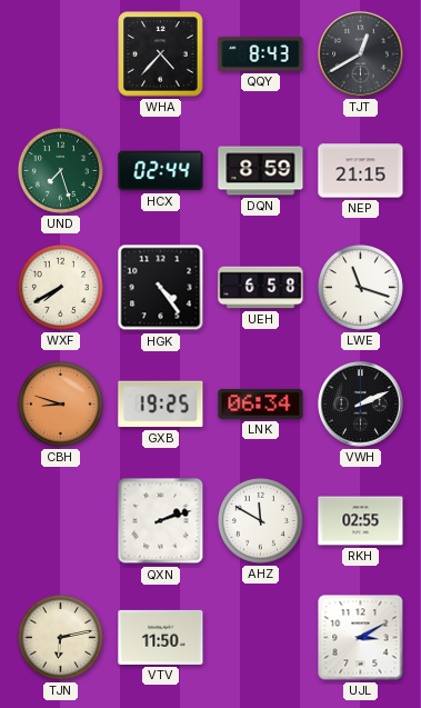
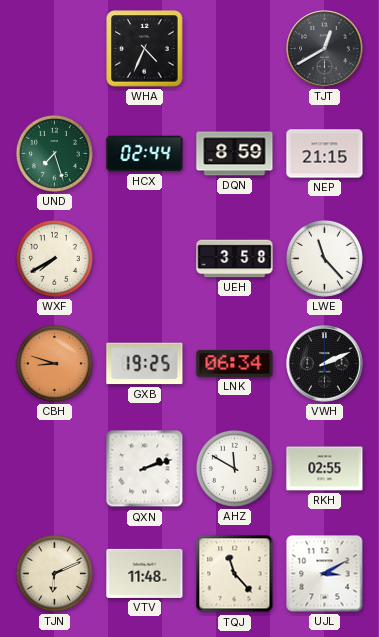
WHA: 4:37 -> 4:34 (145, 49)
QQY: 8:43 -> none (261, 54)
HGK: 4:24 -> none (161, 288)
UEH: 6:58 -> 3:58 (235, 259)
LWE: 11:18 -> 11:23 (324, 258)
TJN: 6:13 -> 6:11 (54, 573)
VTV: 11:50 -> 11:48 (145, 573)
TQJ: none -> 11:23 (235, 574)
